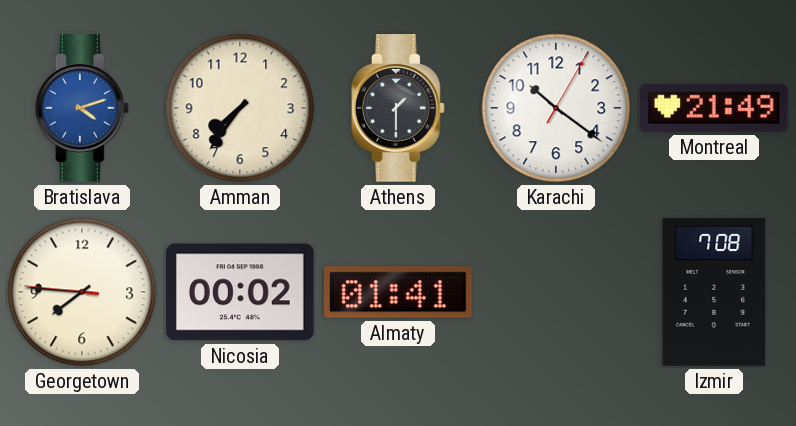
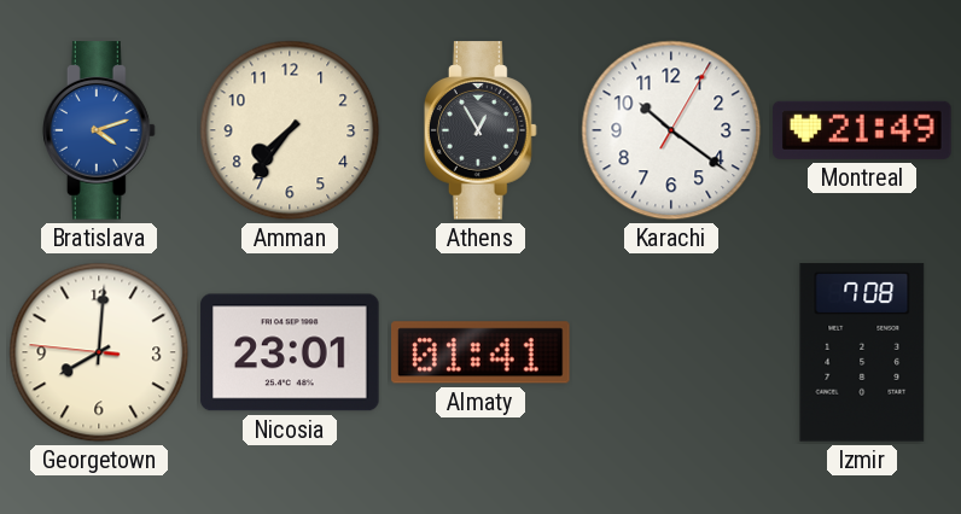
Athens: 1:30 -> 12:55 (481, 130)
Georgetown: 7:45 -> 8:00 (99, 352)
Nicosia: 00:02 -> 23:01 (290, 352)
